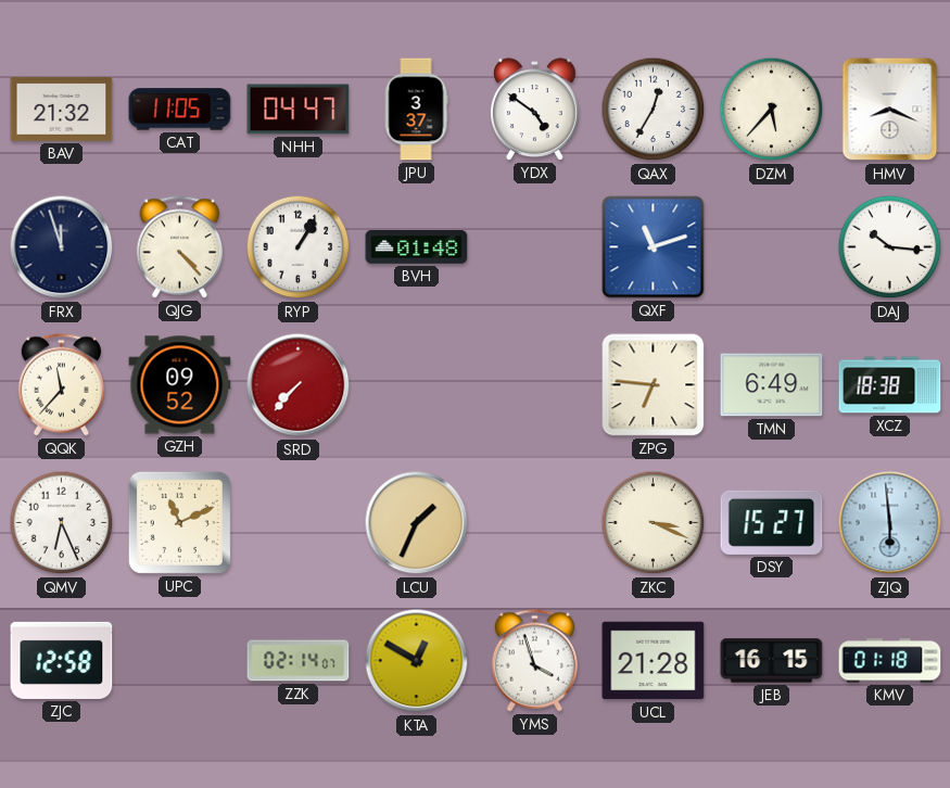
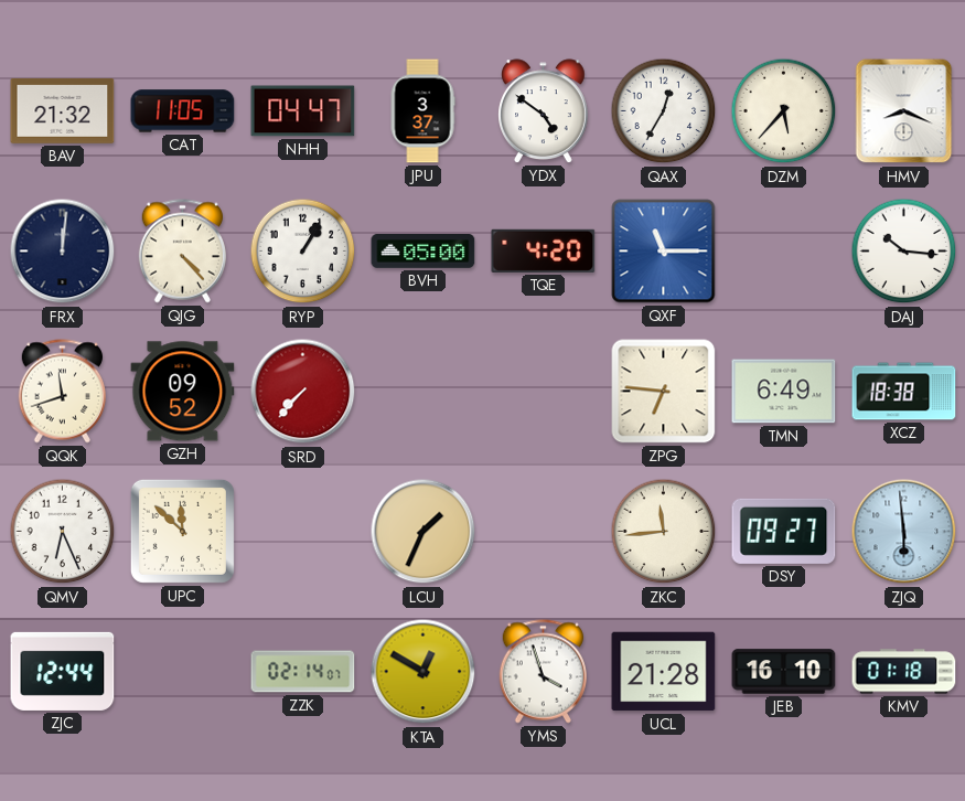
FRX: 11:57 -> 12:01 (63, 252)
BVH: 01:48 -> 05:00 (423, 252)
TQE: none -> 4:20 (544, 250)
QXF: 11:12 -> 11:15 (664, 252)
QQK: 11:37 -> 11:42 (62, 392)
UPC: 11:11 -> 11:52 (182, 531)
ZKC: 3:19 -> 11:44 (664, 532)
DSY: 15:27 -> 09:27 (784, 531)
ZJC: 12:58 -> 12:44 (63, 671)
JEB: 16:15 -> 16:10 (784, 672)
